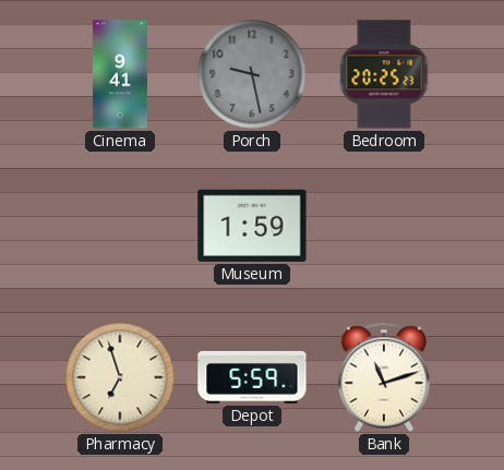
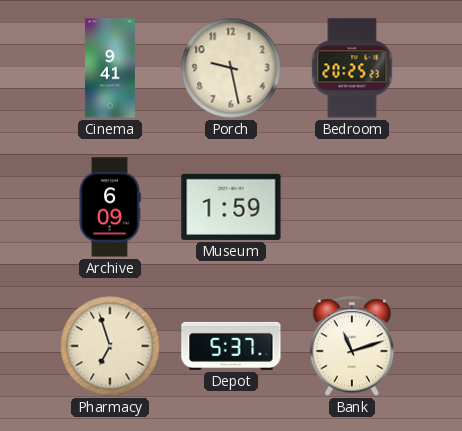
Porch dial: grey -> cream (231, 68)
Archive: none -> 6:09 (110, 207)
Depot: 5:59 -> 5:37 (231, 346)
